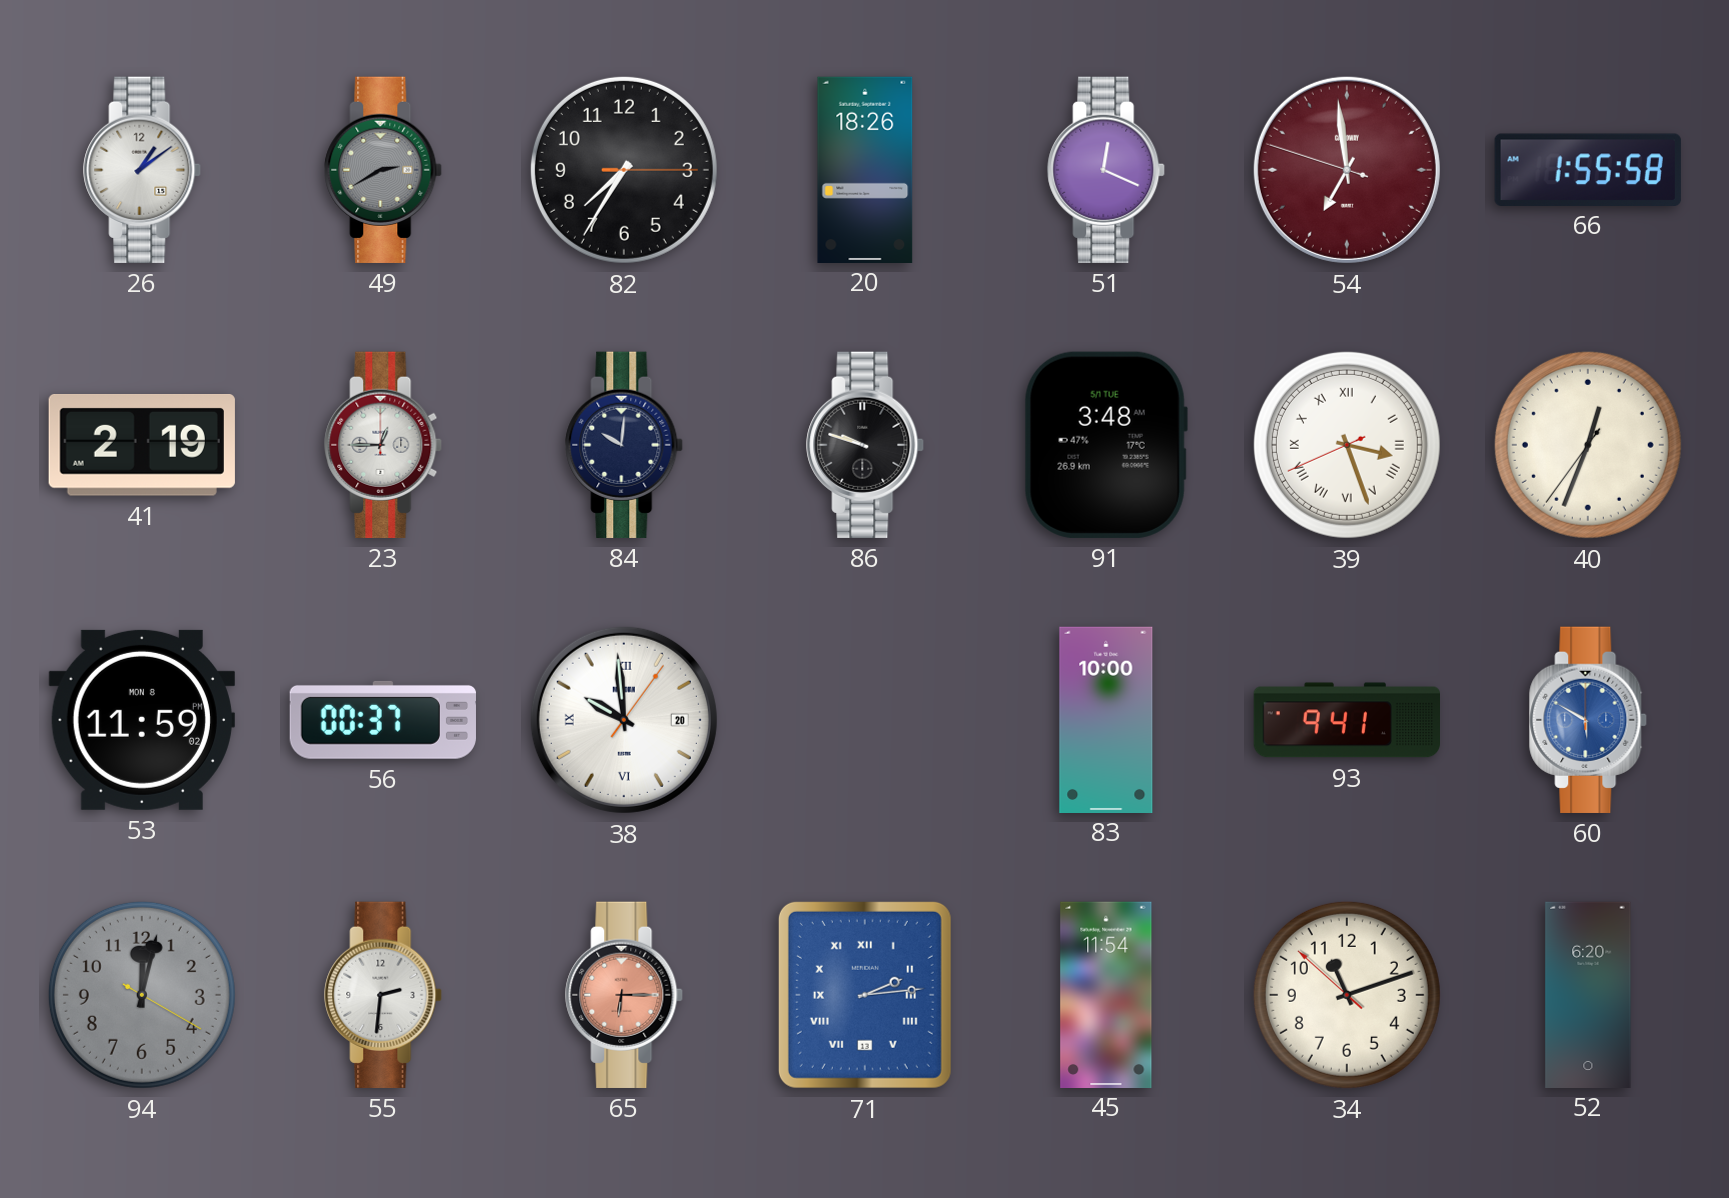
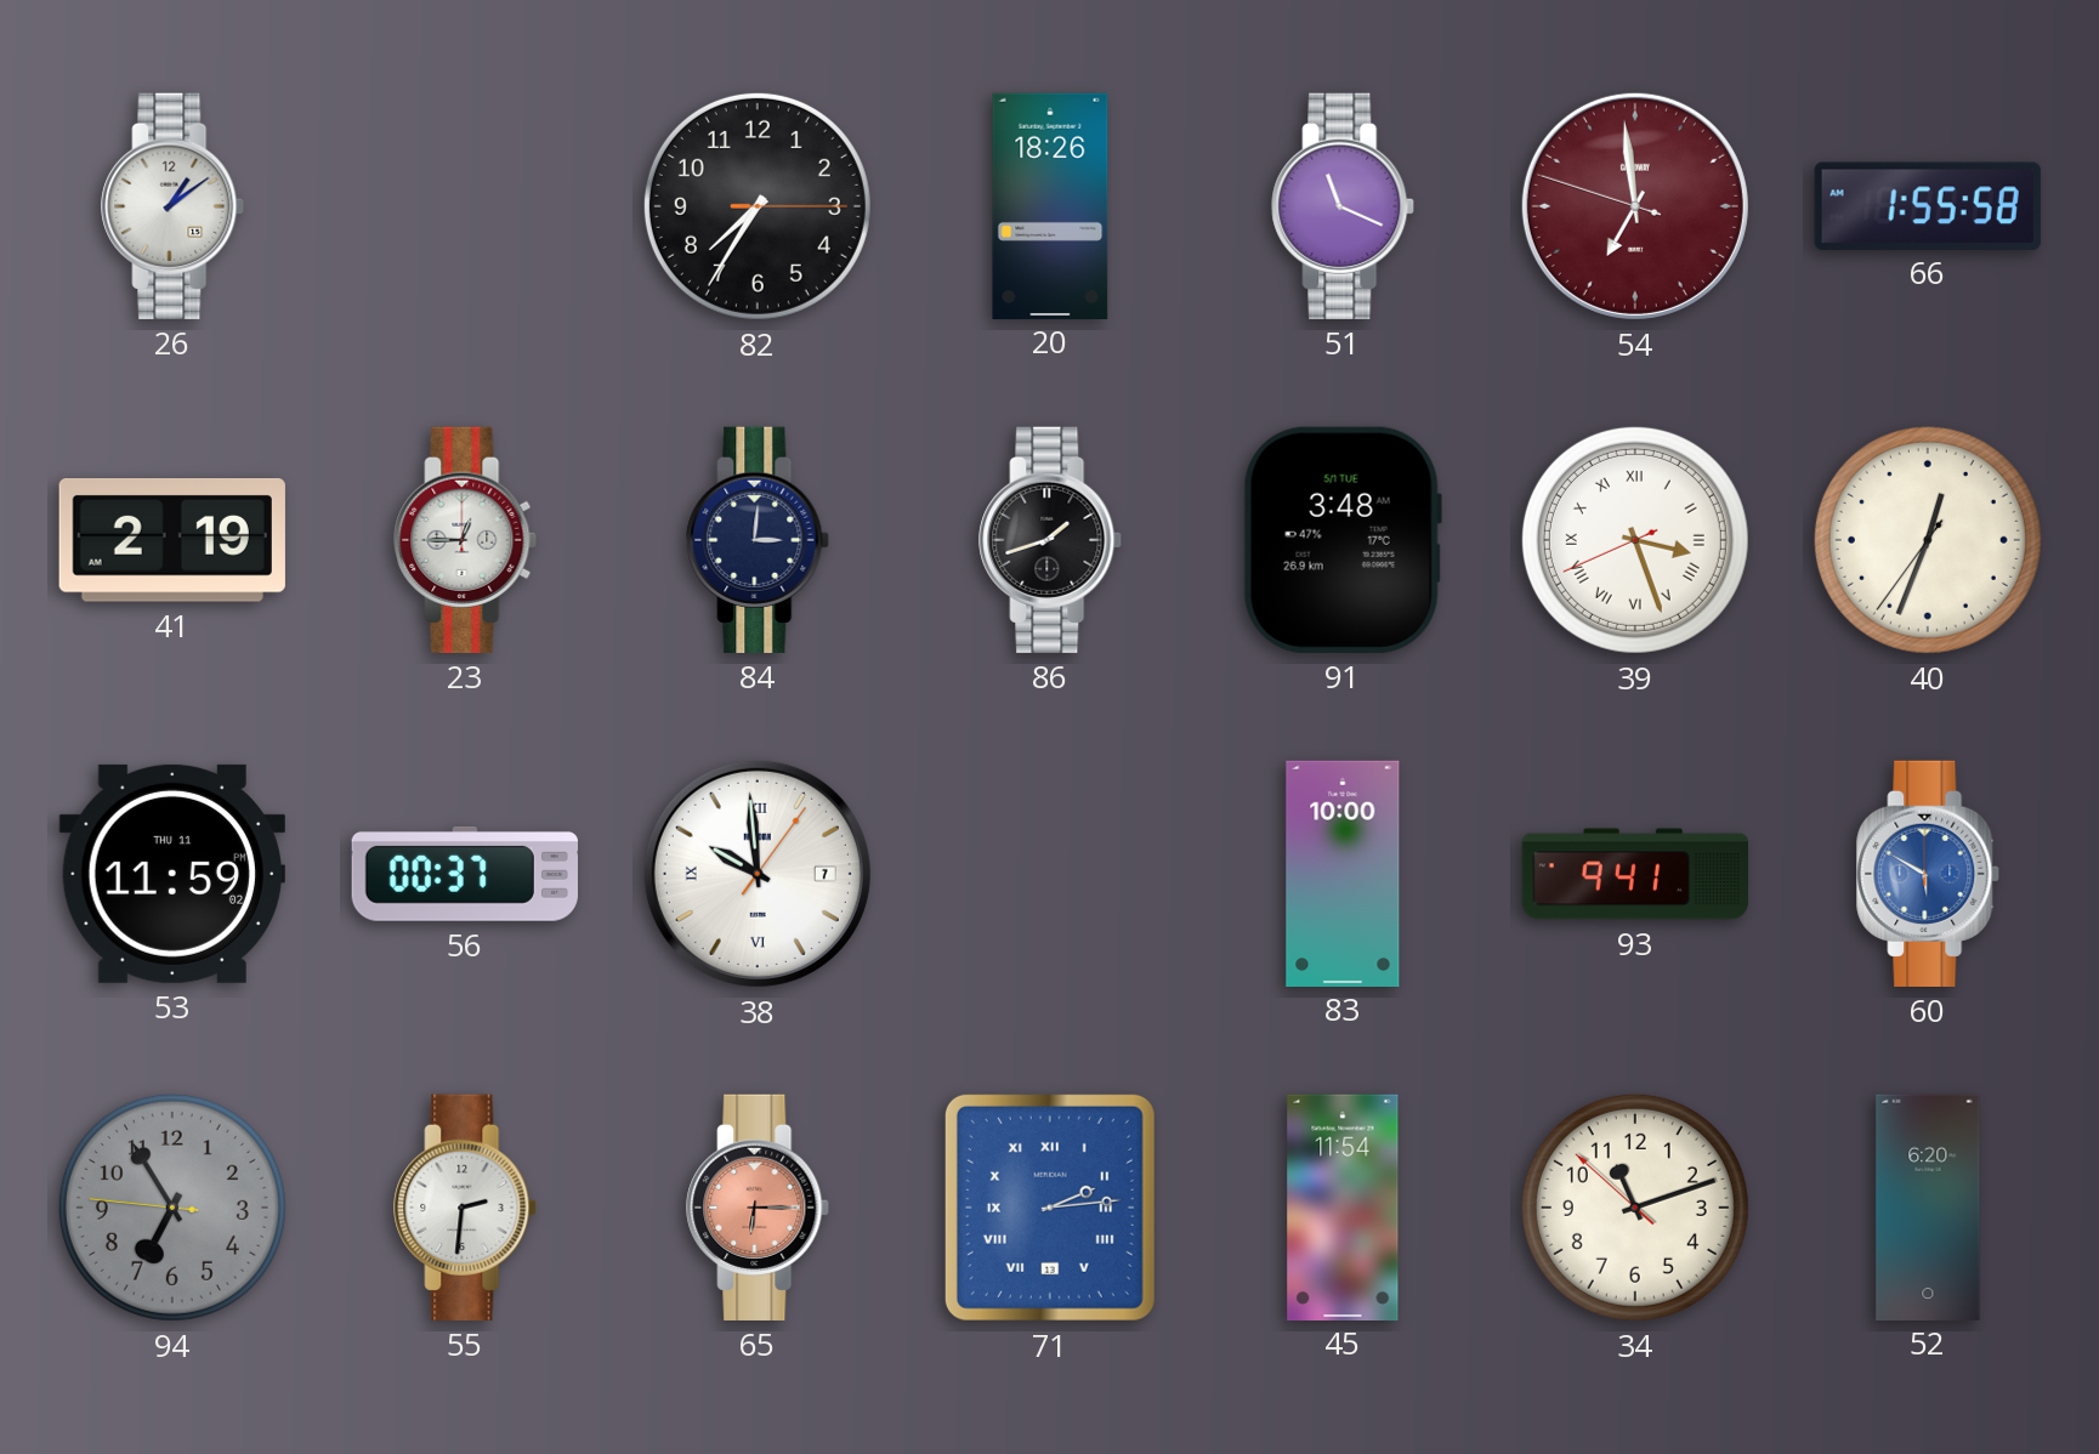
49: 2:40 -> none (384, 170)
51: 12:19 -> 11:19 (1344, 206)
84: 10:01 -> 3:01 (759, 540)
86: 9:48 -> 1:42 (1051, 540)
53 date: MON 8 -> THU 11 (172, 874)
38 date: 20 -> 7 (758, 874)
94: 12:02 -> 6:54 (172, 1208)
